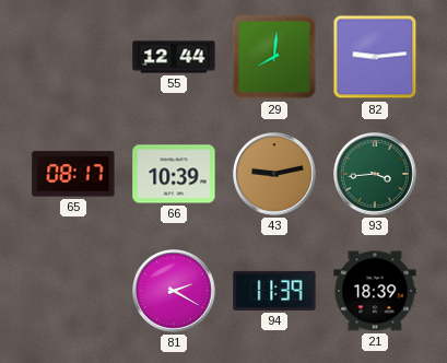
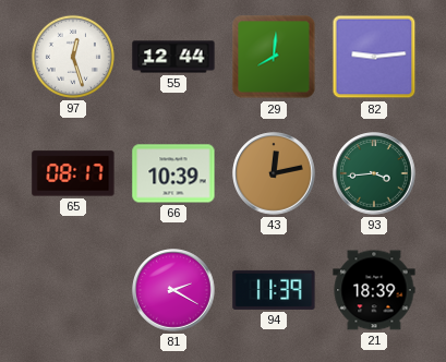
97: none -> 12:27 (73, 57)
43: 9:13 -> 12:13 (274, 173)
